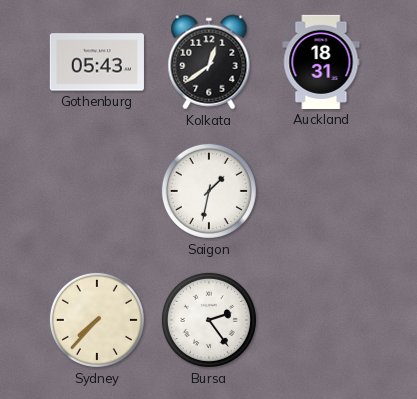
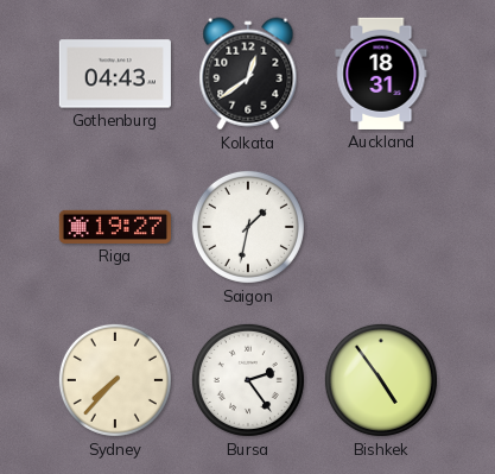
Gothenburg: 05:43 -> 04:43 (115, 74)
Riga: none -> 19:27 (115, 227)
Bishkek: none -> 4:54 (381, 380)
